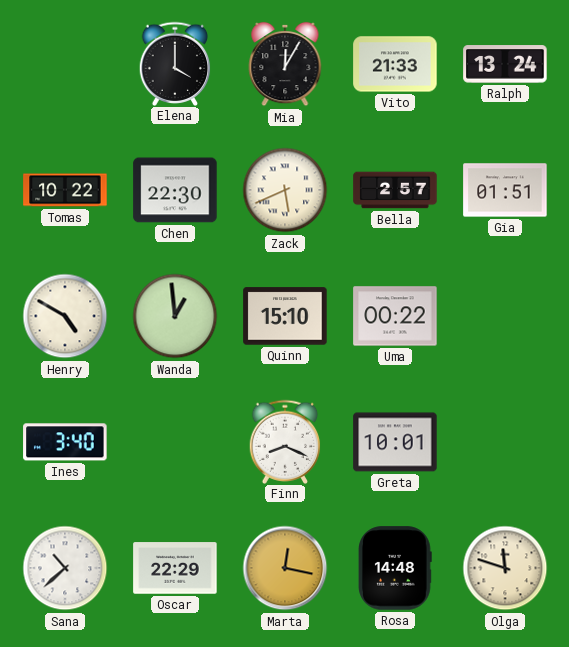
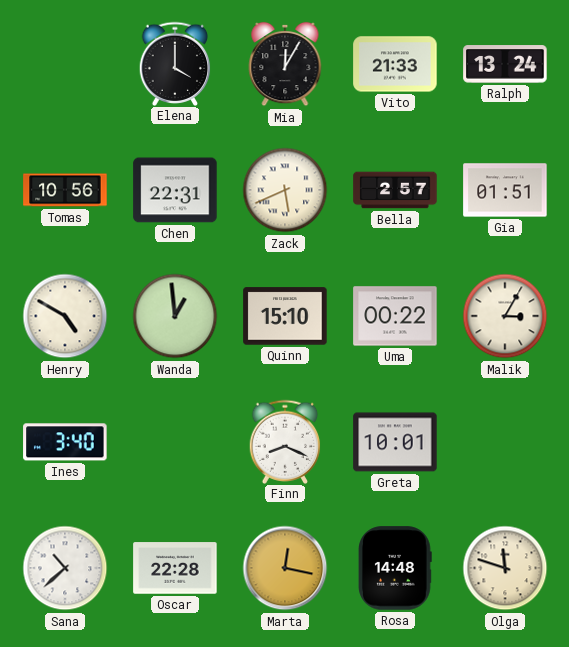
Tomas: 10:22 -> 10:56 (65, 190)
Chen: 22:30 -> 22:31 (175, 190)
Malik: none -> 3:05 (505, 316)
Oscar: 22:29 -> 22:28 (175, 568)
